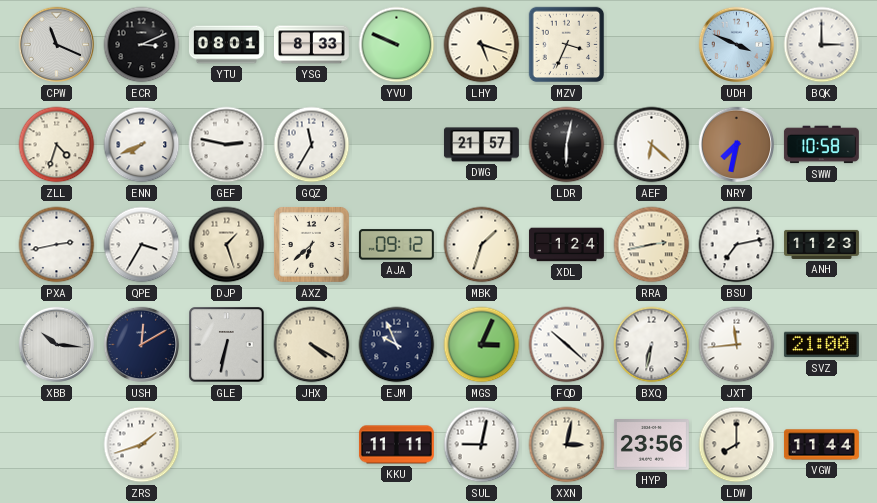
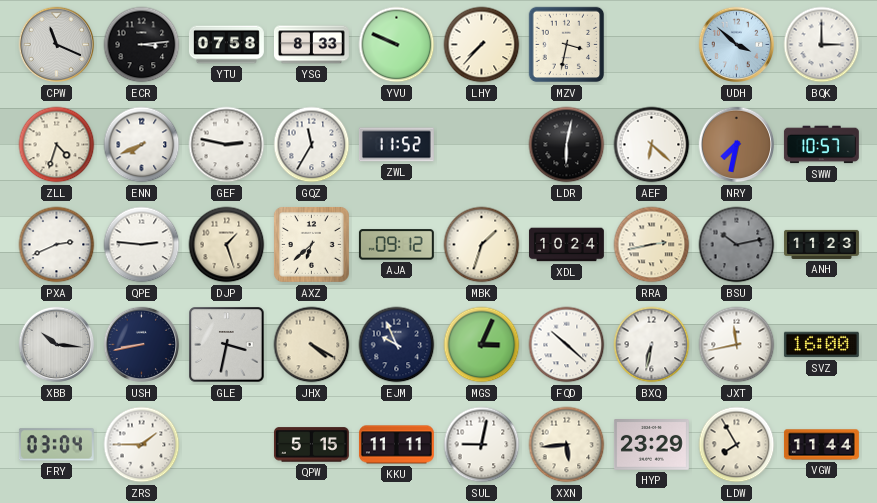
ECR: 3:11 -> 3:14 (142, 45)
YTU: 08:01 -> 07:58 (226, 45)
LHY: 5:18 -> 7:37 (482, 45)
MZV: 3:34 -> 3:32 (567, 45)
UDH: 3:49 -> 3:52 (737, 45)
ZWL: none -> 11:52 (396, 145)
DWG: 21:57 -> none (481, 145)
SWW: 10:58 -> 10:57 (821, 145)
PXA: 2:43 -> 2:41 (57, 245)
QPE: 3:35 -> 2:46 (142, 245)
XDL: 1:24 -> 10:24 (566, 245)
BSU: 7:13 -> 10:13 (737, 245)
BSU dial: white -> grey (737, 245)
USH: 12:10 -> 8:43 (142, 345)
GLE: 6:32 -> 3:32 (227, 345)
JXT: 11:44 -> 11:43 (737, 345)
SVZ: 21:00 -> 16:00 (821, 345)
FRY: none -> 03:04 (56, 445)
ZRS: 1:42 -> 1:45 (142, 445)
QPW: none -> 5:15 (311, 445)
XXN: 3:02 -> 5:44 (567, 445)
HYP: 23:56 -> 23:29 (651, 445)
LDW: 8:00 -> 7:55 (737, 445)
